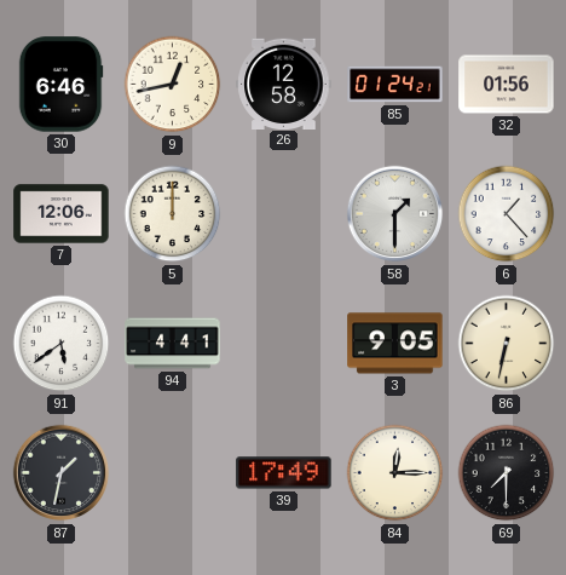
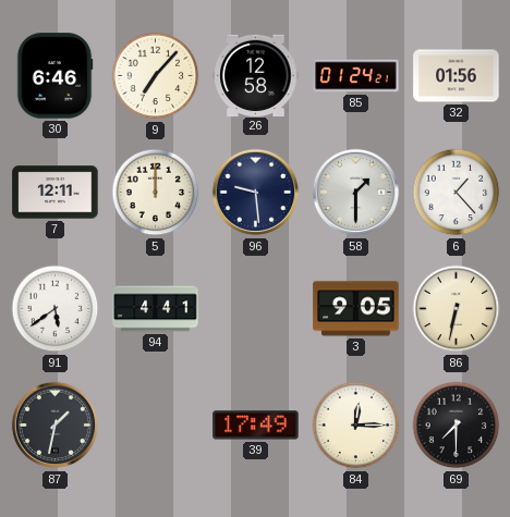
9: 12:43 -> 7:07 (156, 76)
7: 12:06 -> 12:11 (56, 193)
96: none -> 9:29 (256, 193)
